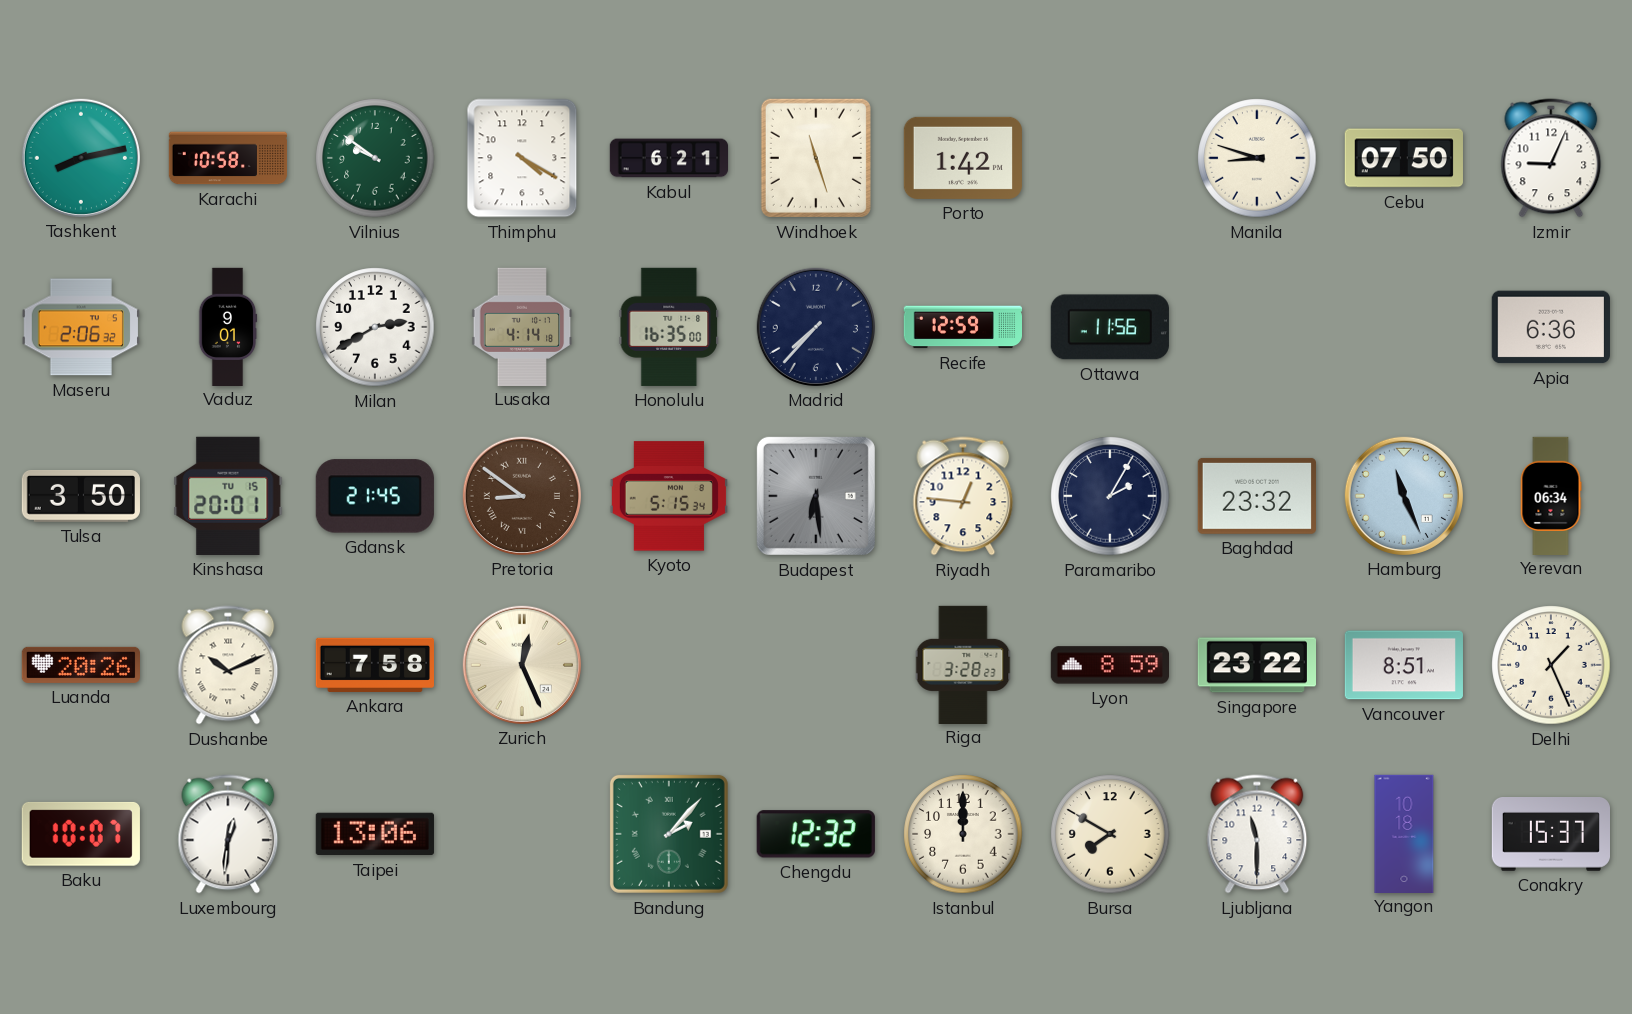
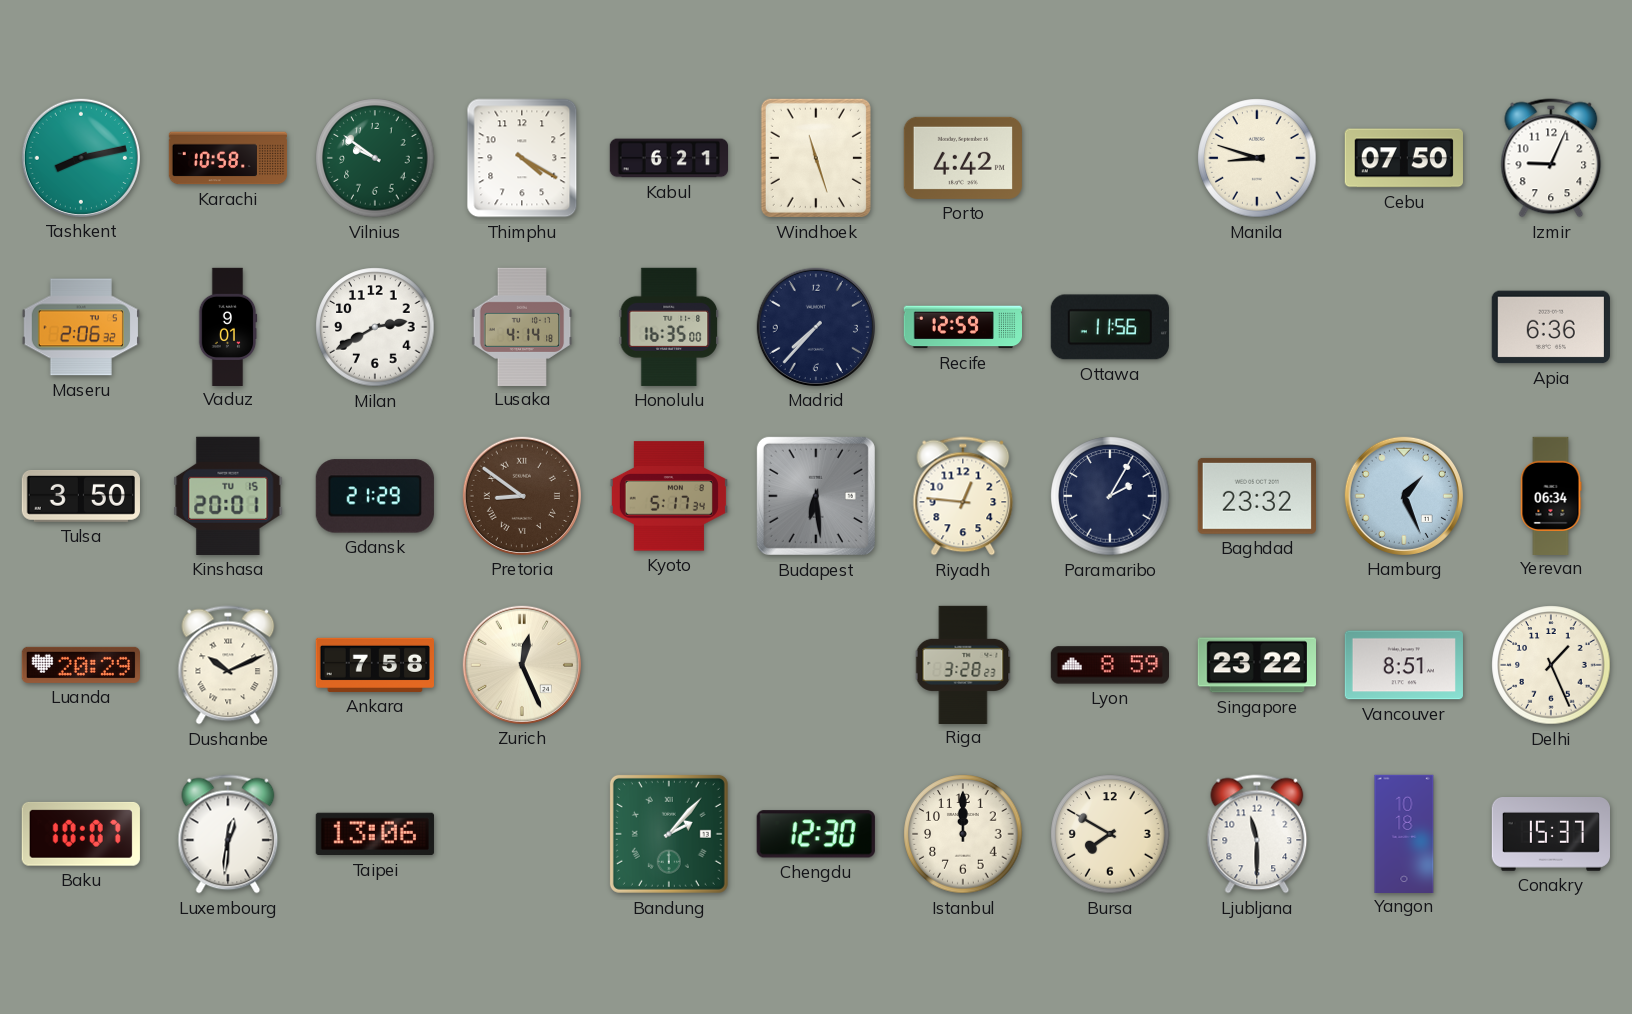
Porto: 1:42 -> 4:42 (963, 158)
Gdansk: 21:45 -> 21:29 (375, 496)
Kyoto: 5:15 -> 5:17 (669, 496)
Hamburg: 11:26 -> 1:26 (1404, 496)
Luanda: 20:26 -> 20:29 (81, 665)
Chengdu: 12:32 -> 12:30 (816, 834)
